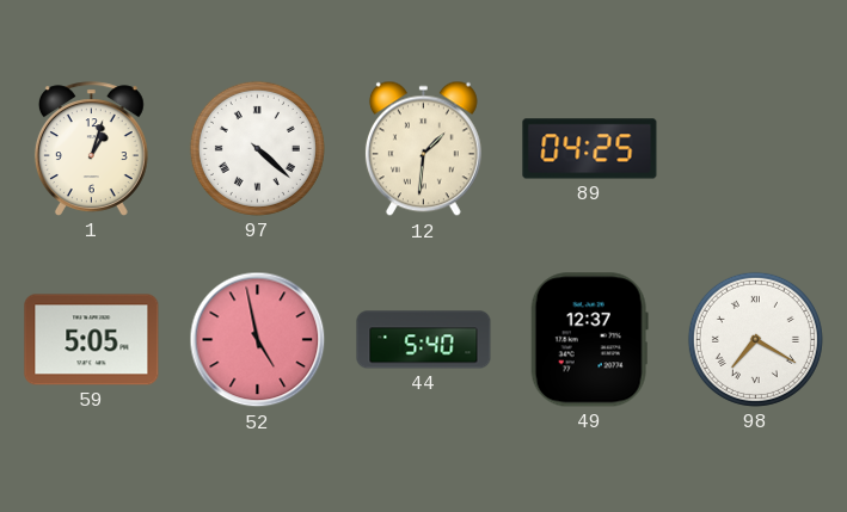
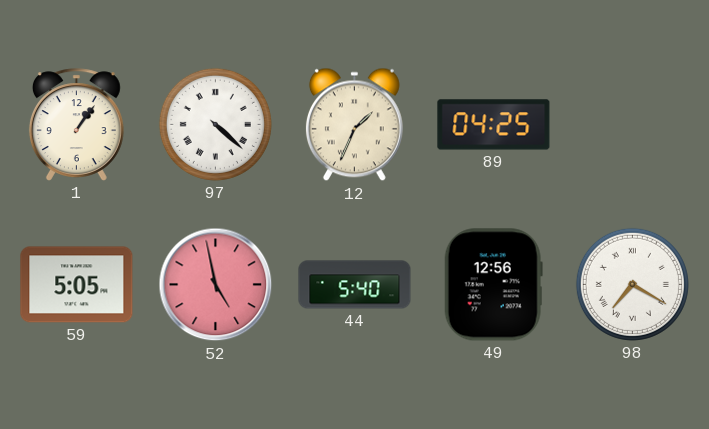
1: 1:03 -> 1:06 (76, 125)
12: 1:31 -> 1:34 (354, 125)
49: 12:37 -> 12:56 (493, 285)
